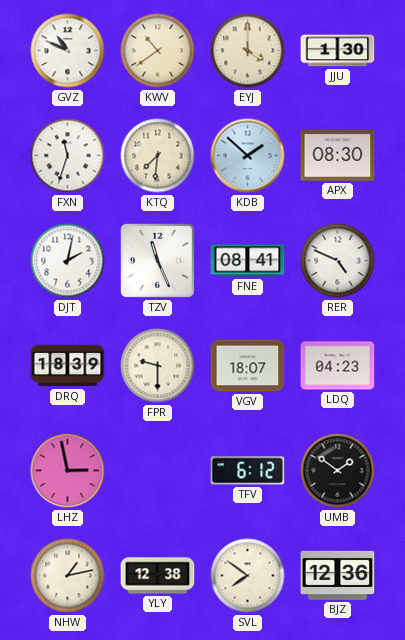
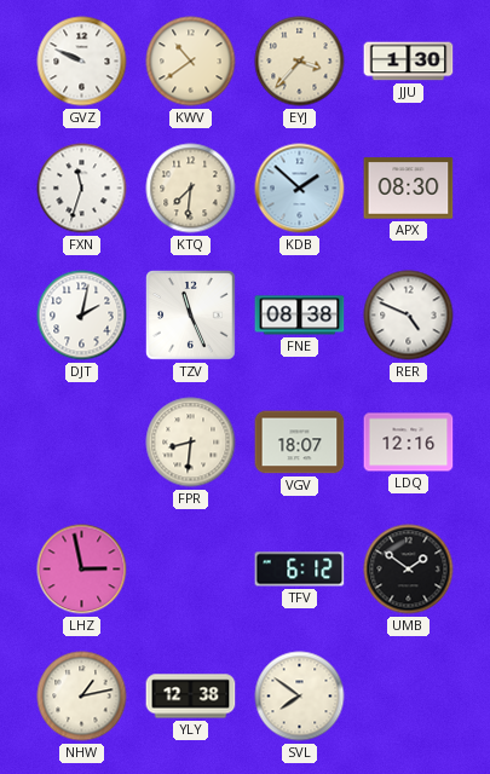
GVZ: 10:49 -> 9:49 (82, 62)
EYJ: 4:00 -> 3:37 (300, 62)
FNE: 08:41 -> 08:38 (300, 316)
DRQ: 18:39 -> none (68, 366)
FPR: 9:30 -> 8:31 (191, 443)
LDQ: 04:23 -> 12:16 (409, 443)
BJZ: 12:36 -> none (338, 575)
